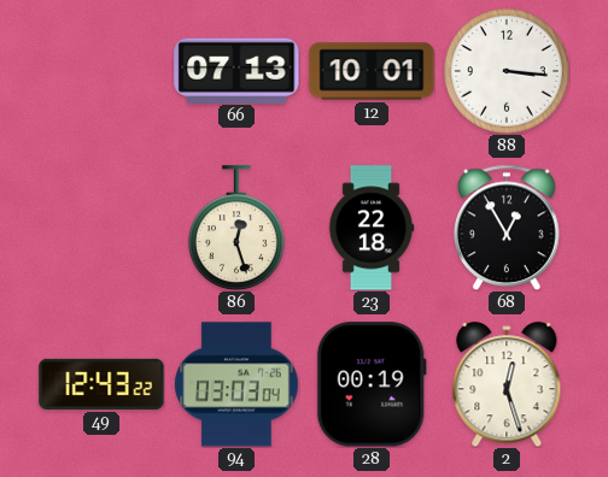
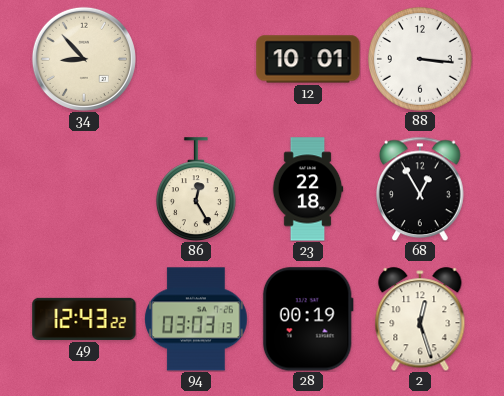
34: none -> 8:53 (84, 59)
66: 07:13 -> none (236, 70)
86: 12:27 -> 12:25 (196, 189)
94: 03:03:04 -> 03:03:13 (196, 319)
